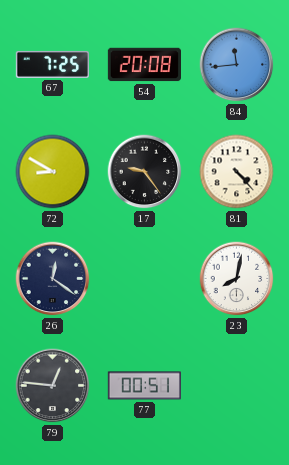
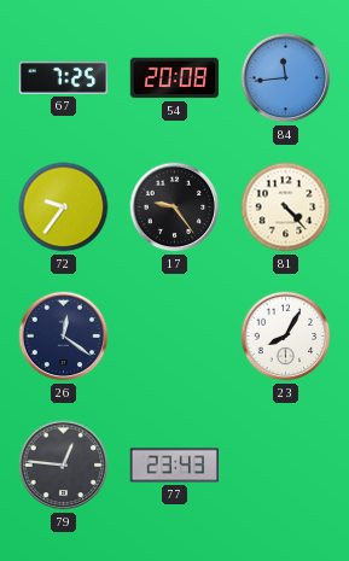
72: 8:50 -> 9:36 (64, 208)
23: 8:02 -> 8:05 (286, 337)
77: 00:51 -> 23:43 (174, 466)
